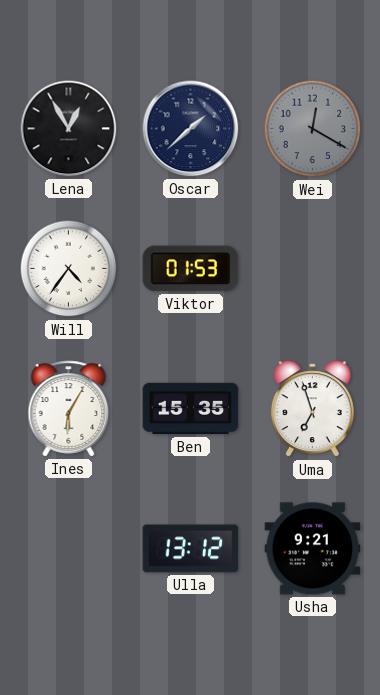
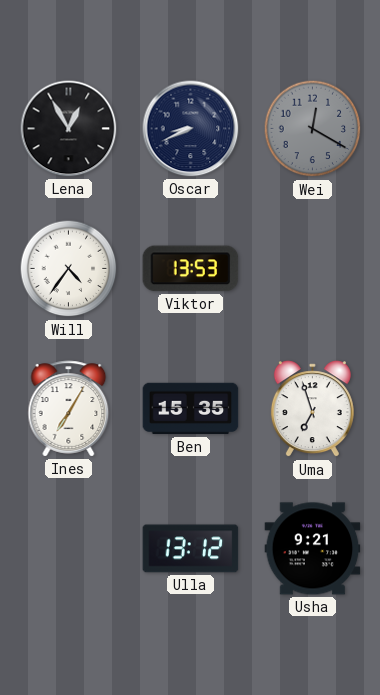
Oscar: 1:38 -> 8:41 (191, 129)
Viktor: 01:53 -> 13:53 (191, 269)
Ines: 6:05 -> 7:05 (69, 409)
